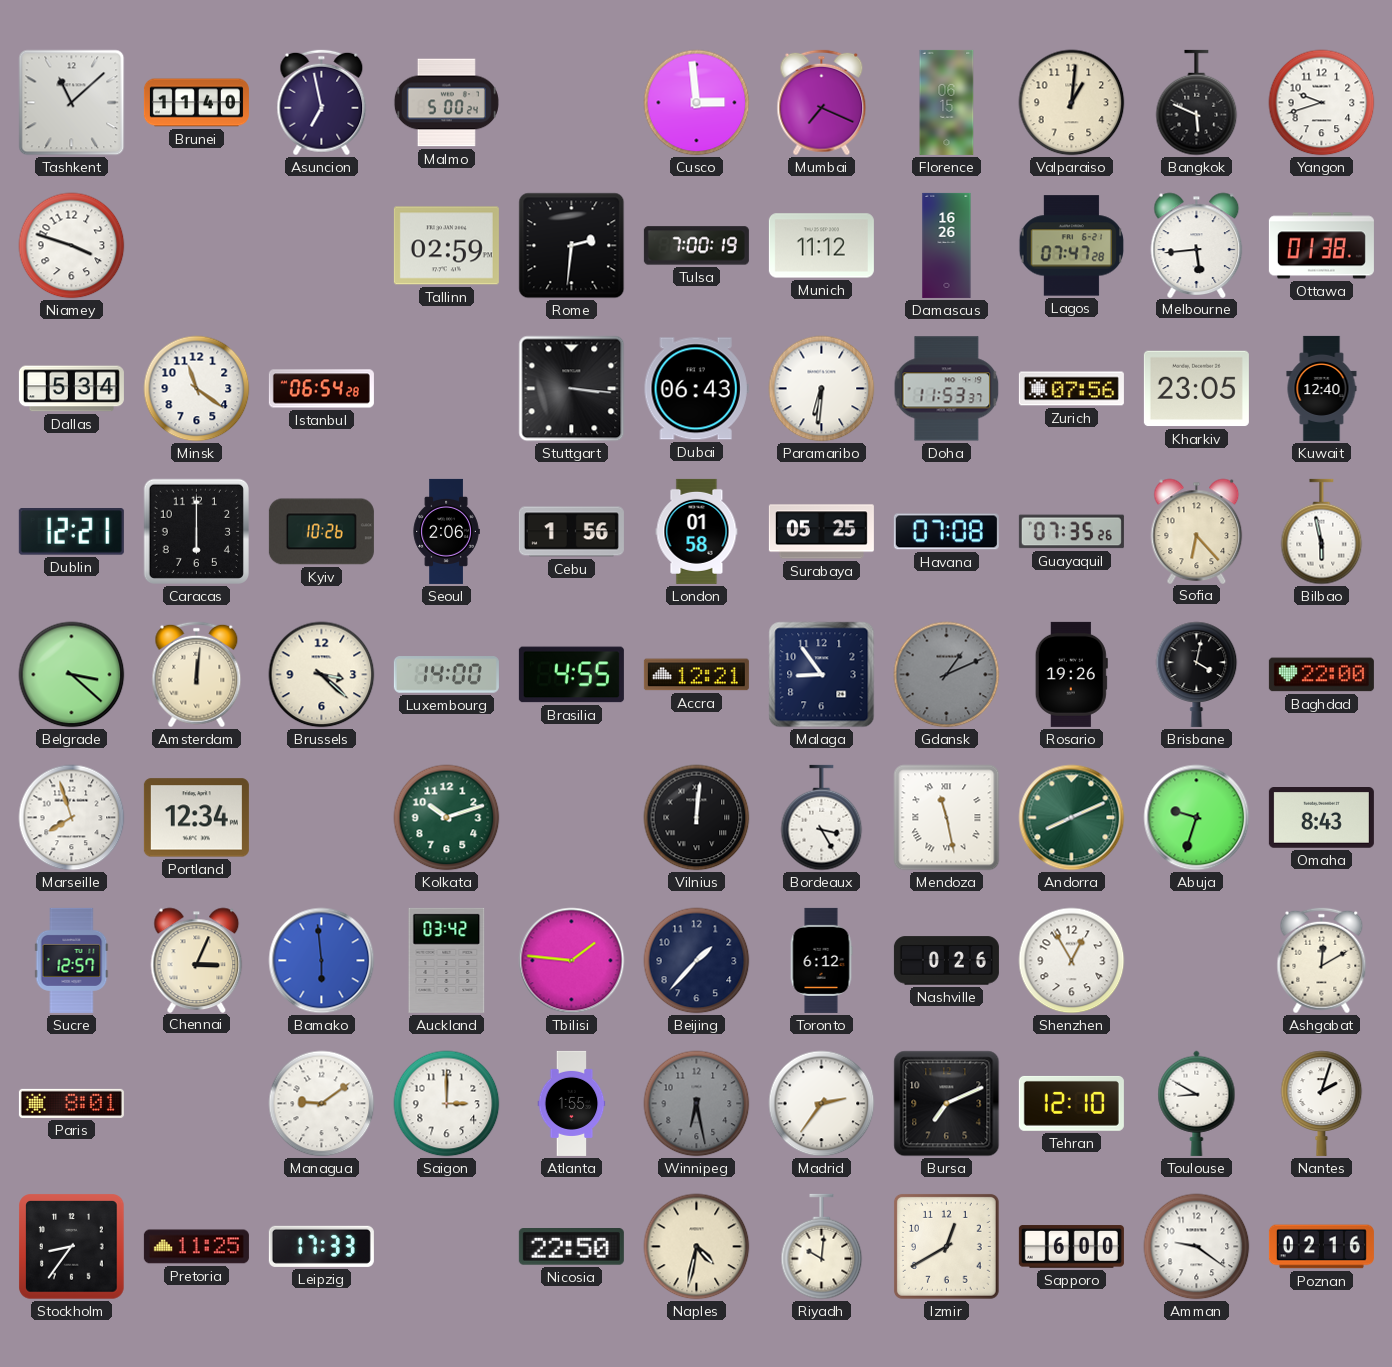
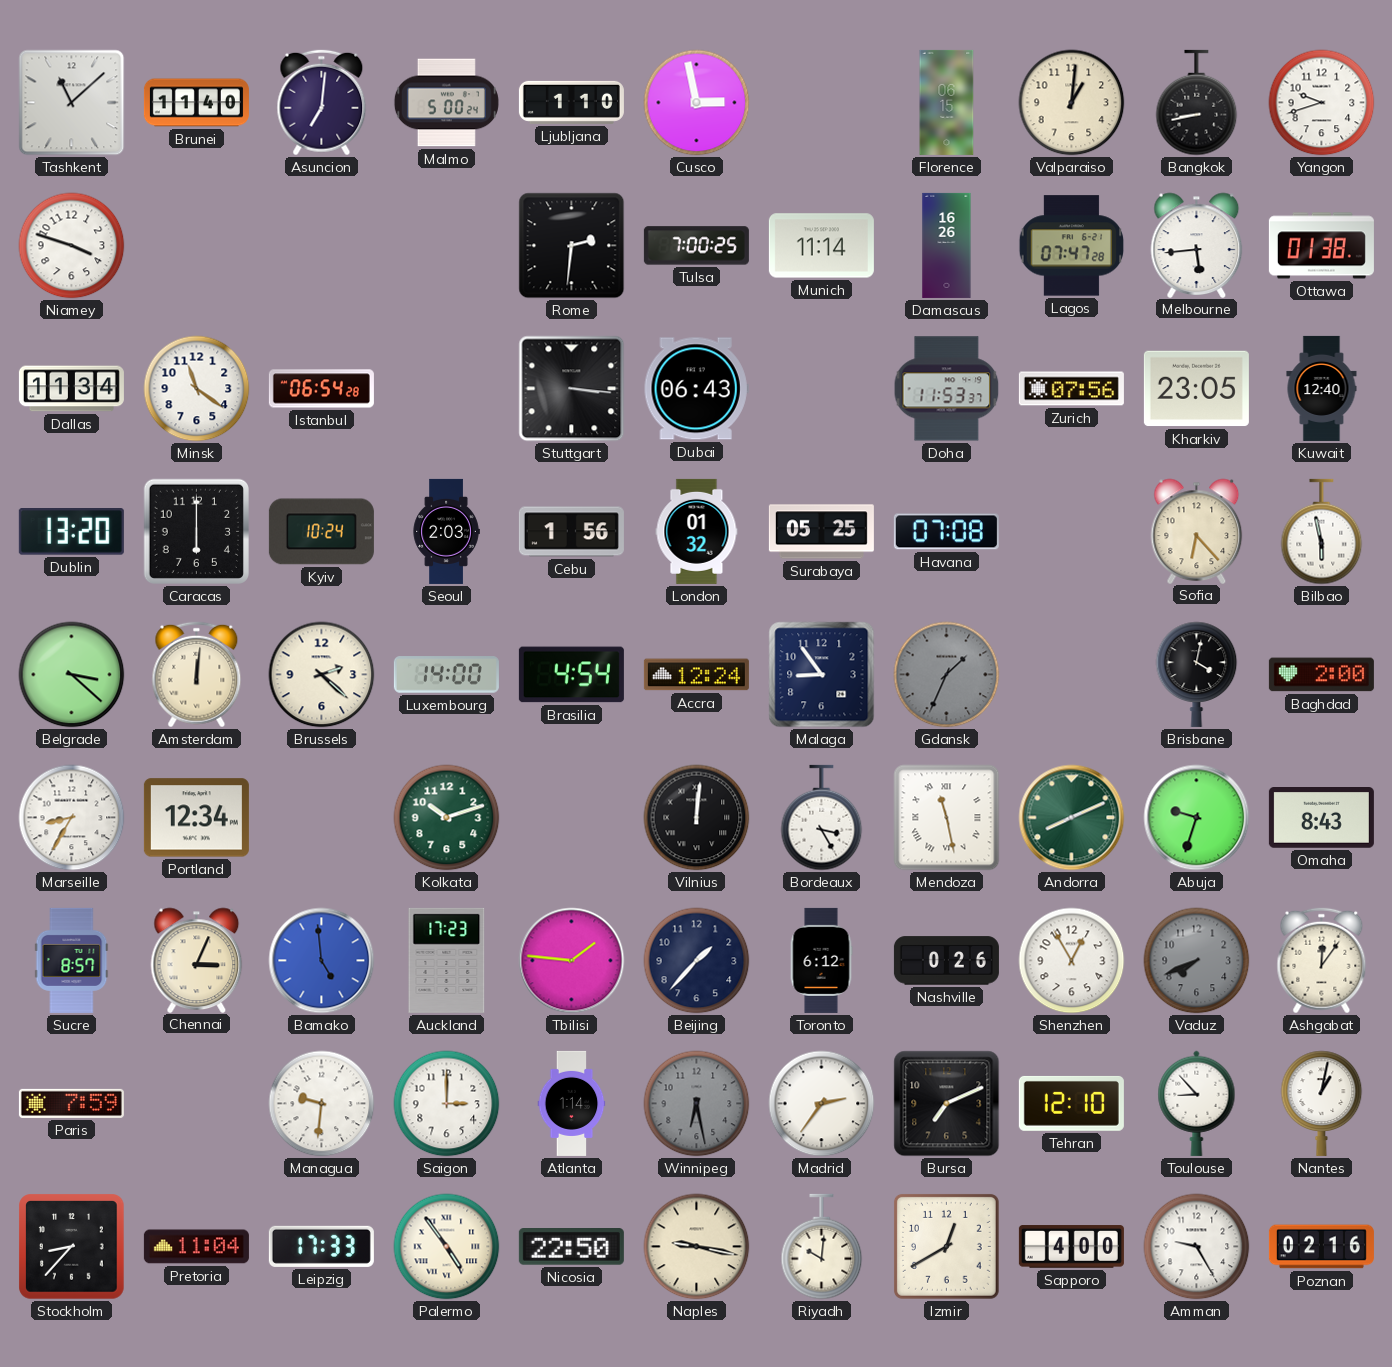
Asuncion: 6:58 -> 7:01 (322, 103)
Ljubljana: none -> 1:10 (571, 102)
Cusco: 2:59 -> 2:58 (697, 103)
Mumbai: 7:19 -> none (822, 103)
Bangkok: 5:49 -> 8:43 (1197, 103)
Tallinn: 02:59 -> none (446, 246)
Tulsa: 7:00:19 -> 7:00:25 (696, 246)
Munich: 11:12 -> 11:14 (821, 246)
Dallas: 5:34 -> 11:34 (71, 389)
Paramaribo: 6:31 -> none (822, 389)
Dublin: 12:21 -> 13:20 (71, 532)
Kyiv: 10:26 -> 10:24 (321, 532)
Seoul: 2:06 -> 2:03 (446, 531)
London: 01:58 -> 01:32 (697, 531)
Guayaquil: 07:35 -> none (1071, 532)
Brussels: 3:22 -> 2:22 (322, 675)
Brasilia: 4:55 -> 4:54 (571, 675)
Accra: 12:21 -> 12:24 (696, 675)
Gdansk: 1:11 -> 1:34 (947, 675)
Rosario: 19:26 -> none (1071, 674)
Baghdad: 22:00 -> 2:00 (1321, 675)
Marseille: 7:57 -> 8:35 (72, 818)
Sucre: 12:57 -> 8:57 (72, 960)
Bamako: 5:59 -> 4:59 (322, 961)
Auckland: 03:42 -> 17:23 (447, 960)
Vaduz: none -> 7:41 (1197, 961)
Ashgabat: 12:10 -> 12:06 (1322, 961)
Paris: 8:01 -> 7:59 (71, 1103)
Managua: 9:09 -> 9:31 (322, 1104)
Atlanta: 1:55 -> 1:14 (572, 1103)
Toulouse: 8:50 -> 8:53 (1197, 1103)
Nantes: 2:03 -> 1:02 (1322, 1103)
Stockholm: 8:36 -> 8:37 (72, 1247)
Pretoria: 11:25 -> 11:04 (196, 1247)
Palermo: none -> 4:54 (447, 1247)
Naples: 4:32 -> 9:17 (697, 1247)
Sapporo: 6:00 -> 4:00 (1071, 1247)
Amman: 9:21 -> 9:25 (1197, 1247)
